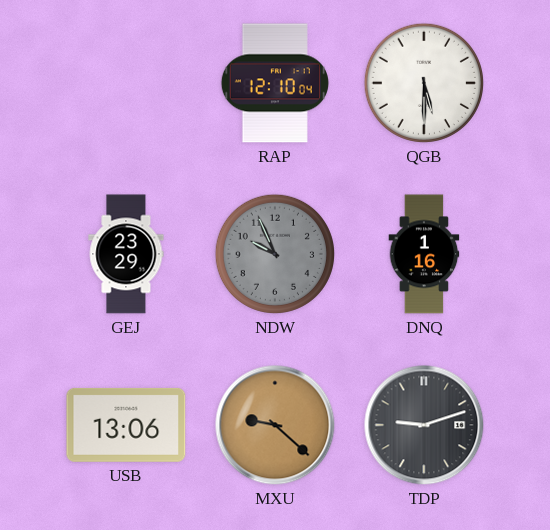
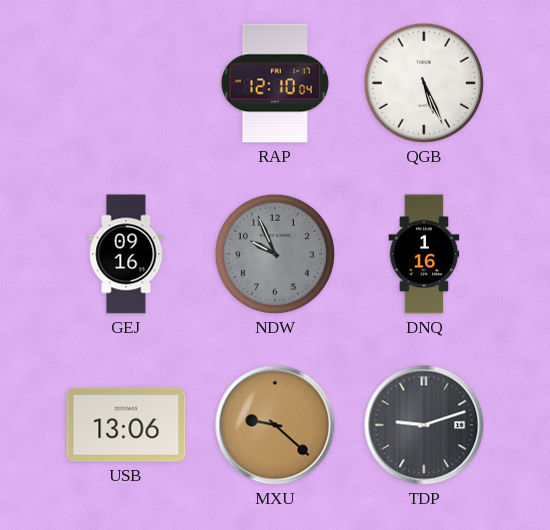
QGB: 5:30 -> 5:26 (424, 83)
GEJ: 23:29 -> 09:16 (126, 254)
